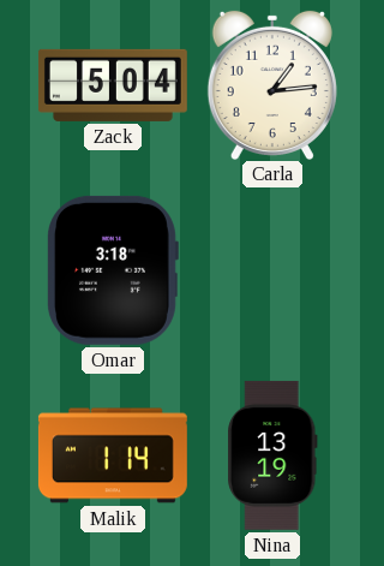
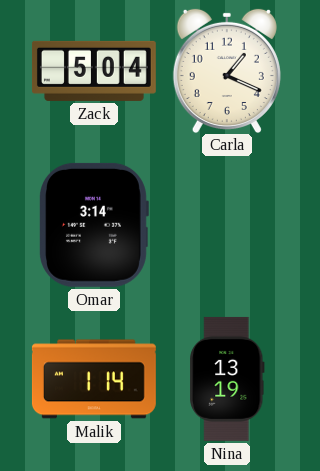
Carla: 1:14 -> 1:19 (227, 70)
Omar: 3:18 -> 3:14 (94, 225)
